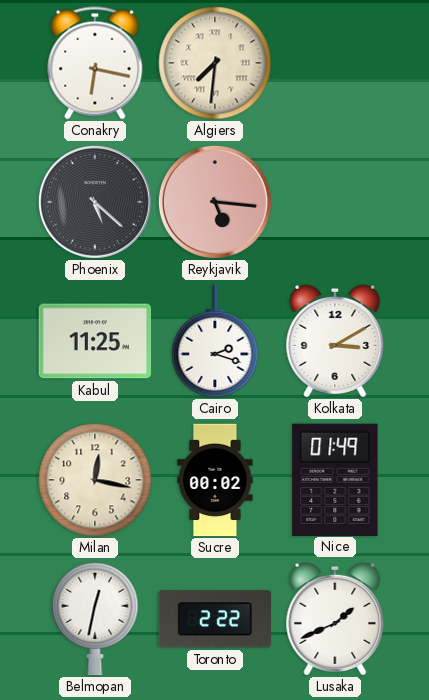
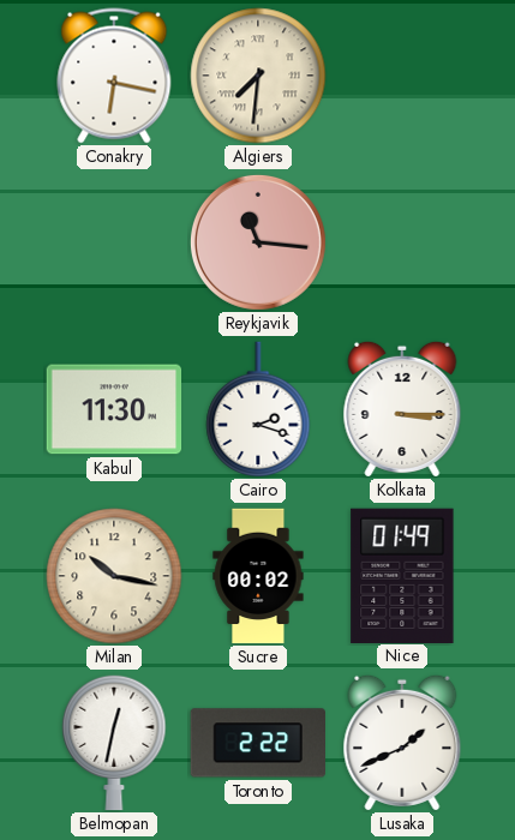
Phoenix: 5:22 -> none (95, 202)
Reykjavik: 5:16 -> 11:16 (258, 242)
Kabul: 11:25 -> 11:30 (114, 409)
Kolkata: 3:10 -> 3:15 (402, 409)
Milan: 12:17 -> 10:17 (114, 576)
